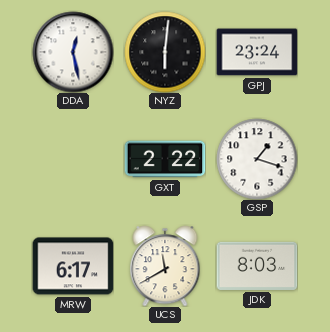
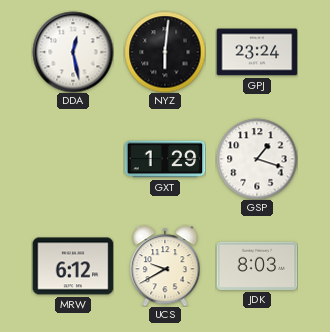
GXT: 2:22 -> 1:29 (165, 159)
MRW: 6:17 -> 6:12 (73, 266)
UCS: 11:40 -> 9:40 (165, 266)
